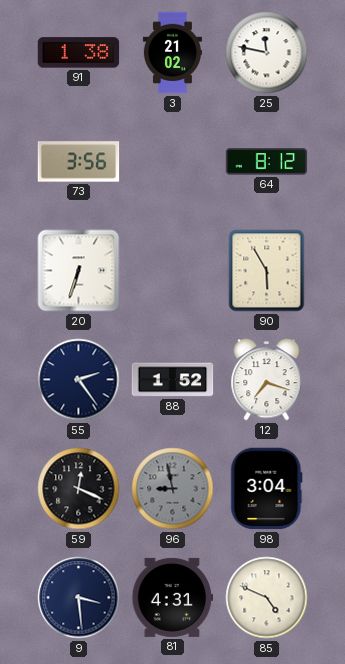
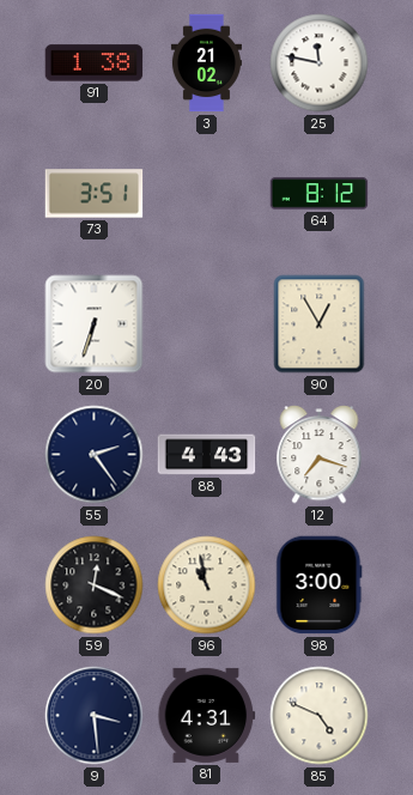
73: 3:56 -> 3:51 (95, 194)
90: 5:55 -> 12:55 (320, 324)
88: 1:52 -> 4:43 (207, 455)
96: 8:58 -> 10:58 (207, 585)
96 dial: grey -> cream (207, 585)
98: 3:04 -> 3:00 (320, 585)
